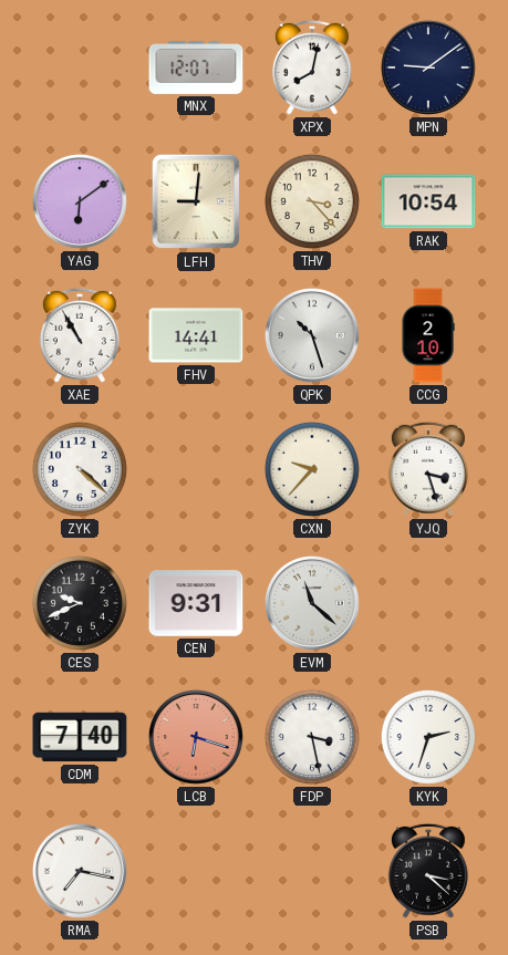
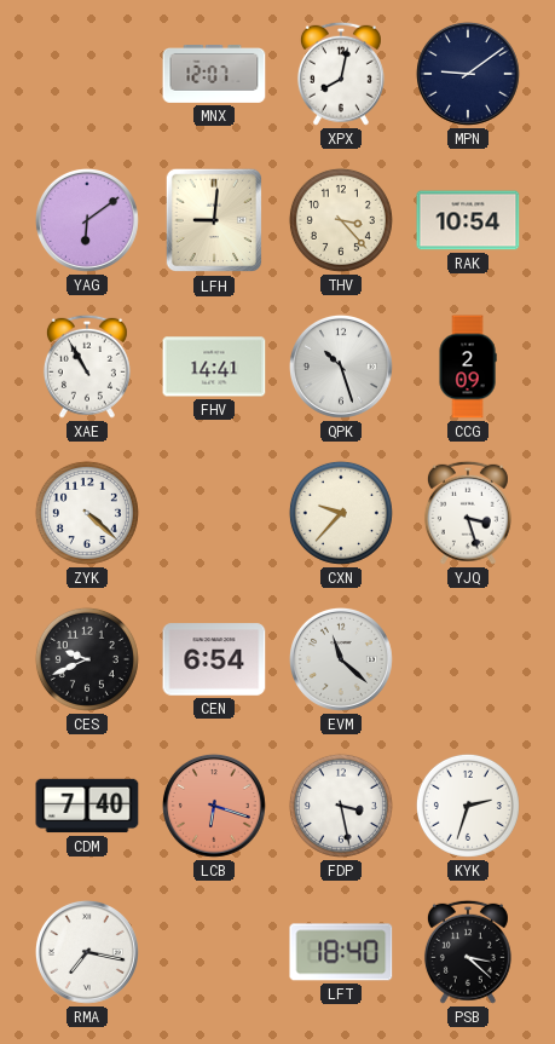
CCG: 2:10 -> 2:09 (468, 367)
CEN: 9:31 -> 6:54 (214, 659)
LFT: none -> 18:40 (341, 952)
